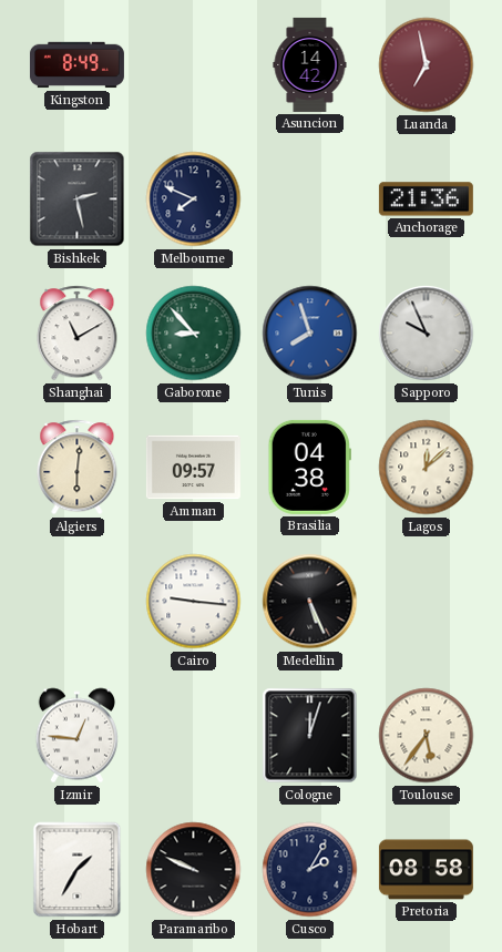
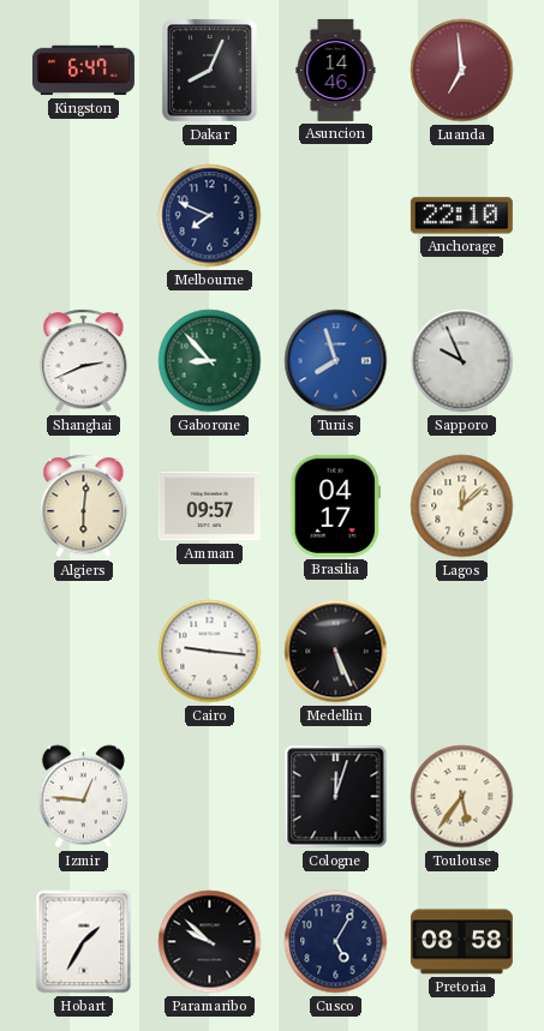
Kingston: 8:49 -> 6:47 (83, 71)
Dakar: none -> 8:04 (210, 71)
Asuncion: 14:42 -> 14:46 (336, 70)
Luanda: 6:58 -> 6:59 (462, 71)
Bishkek: 2:28 -> none (78, 199)
Anchorage: 21:36 -> 22:10 (461, 216)
Shanghai: 11:10 -> 2:41 (84, 361)
Brasilia: 04:38 -> 04:17 (335, 505)
Paramaribo: 9:49 -> 9:52 (210, 942)
Cusco: 2:05 -> 5:05 (336, 942)
